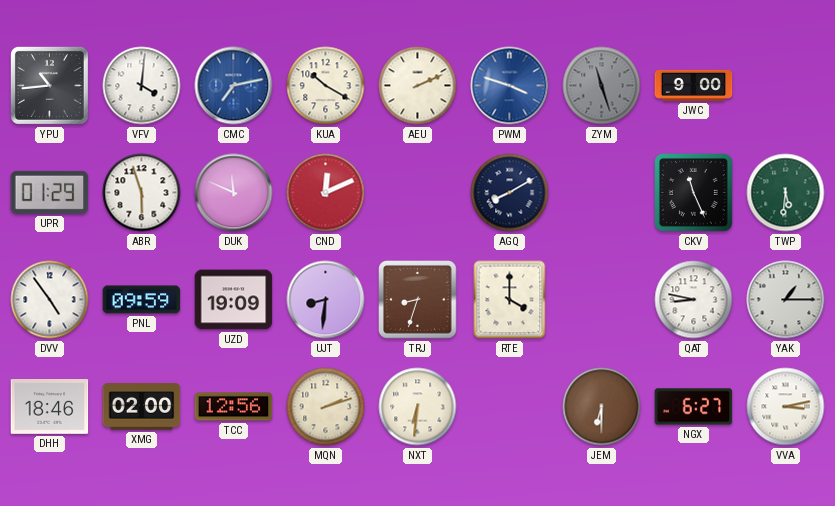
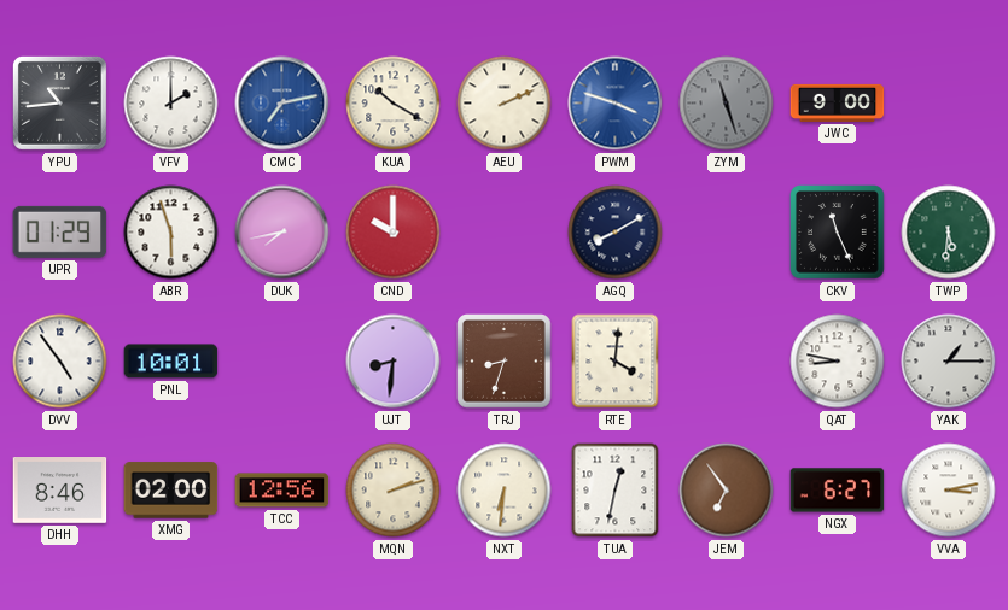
VFV: 4:01 -> 2:00 (171, 104)
DUK: 11:49 -> 7:43 (282, 233)
CND: 12:11 -> 10:00 (394, 233)
PNL: 09:59 -> 10:01 (171, 362)
UZD: 19:09 -> none (234, 300)
RTE: 4:00 -> 4:01 (616, 362)
DHH: 18:46 -> 8:46 (60, 491)
TUA: none -> 12:32 (616, 491)
JEM: 6:30 -> 6:54 (727, 491)
